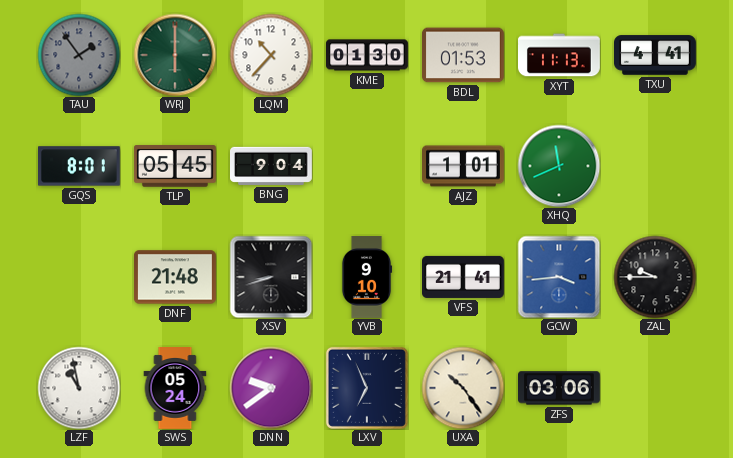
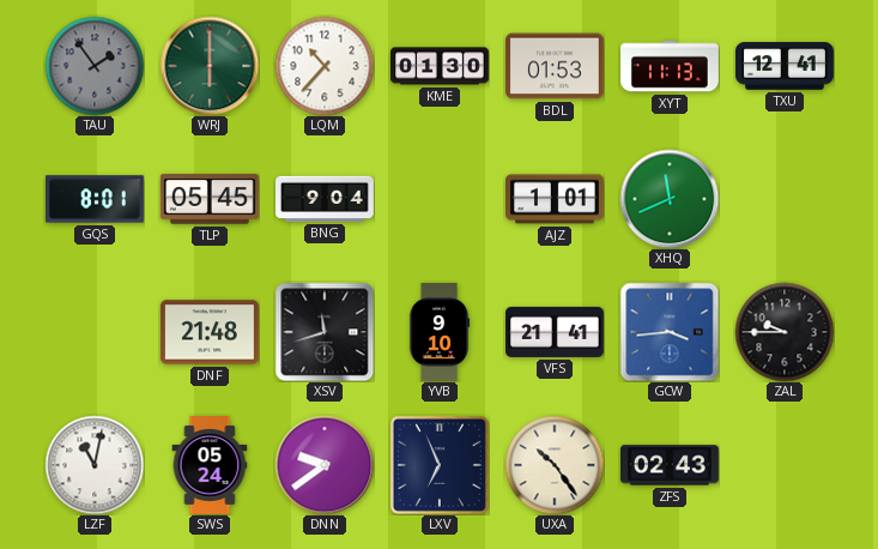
TXU: 4:41 -> 12:41 (786, 66)
XSV: 8:42 -> 11:42 (325, 332)
LZF: 10:58 -> 11:02 (95, 465)
ZFS: 03:06 -> 02:43 (671, 465)
